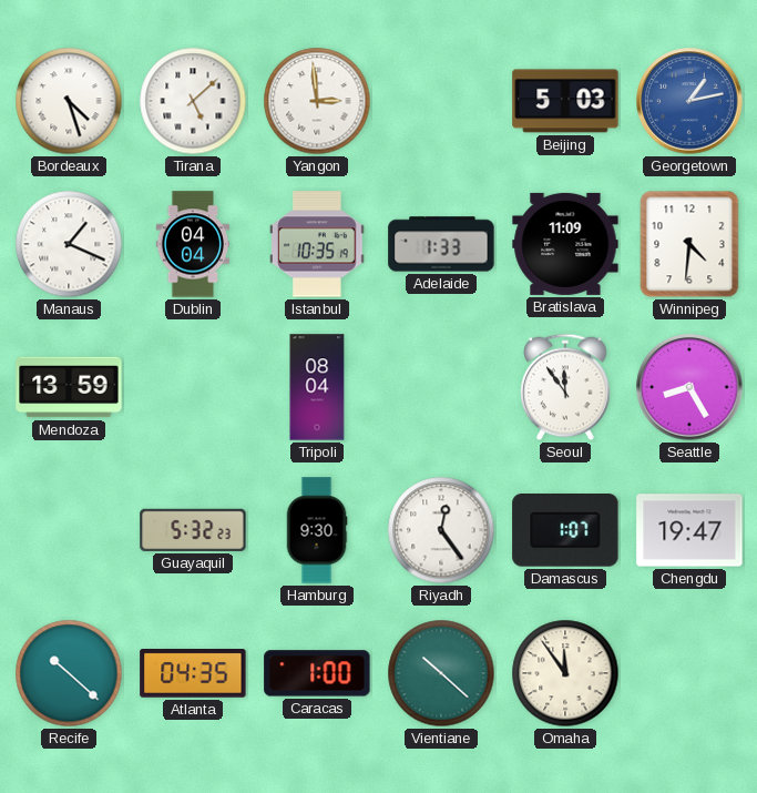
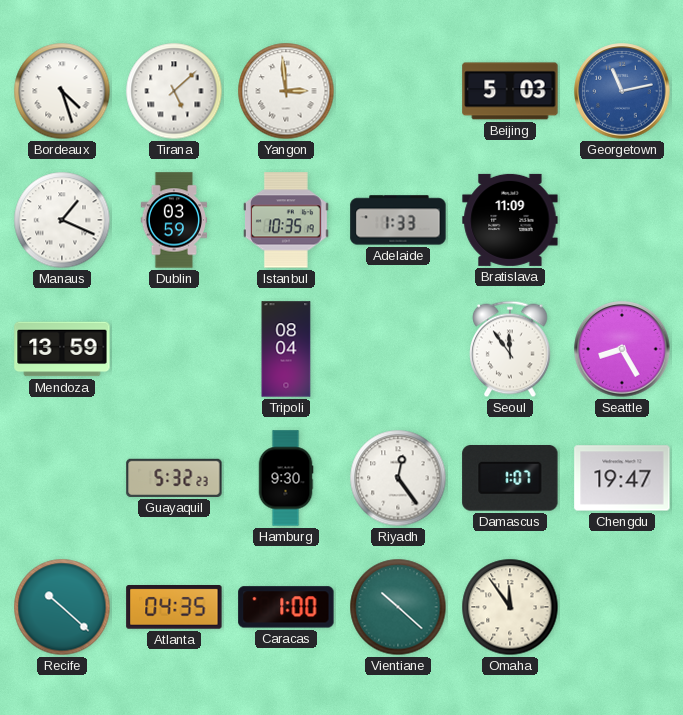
Georgetown: 1:13 -> 11:13 (622, 91)
Dublin: 04:04 -> 03:59 (173, 220)
Winnipeg: 4:31 -> none (689, 244)
